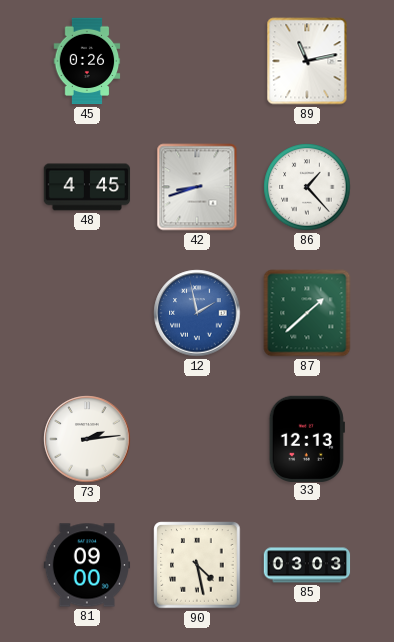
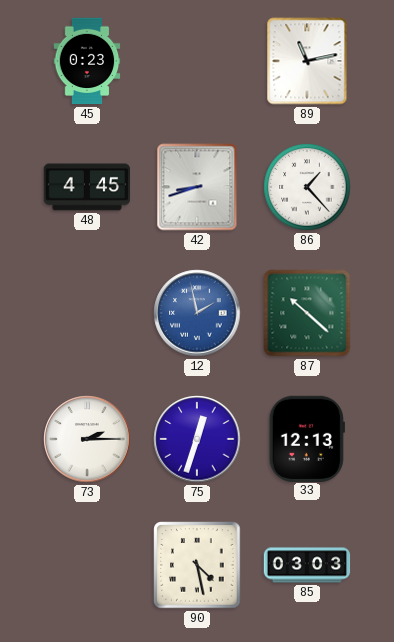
45: 0:26 -> 0:23 (87, 61)
87: 1:38 -> 10:22 (307, 313)
73: 2:14 -> 2:15 (87, 439)
75: none -> 12:33 (197, 439)
81: 09:00 -> none (87, 565)
